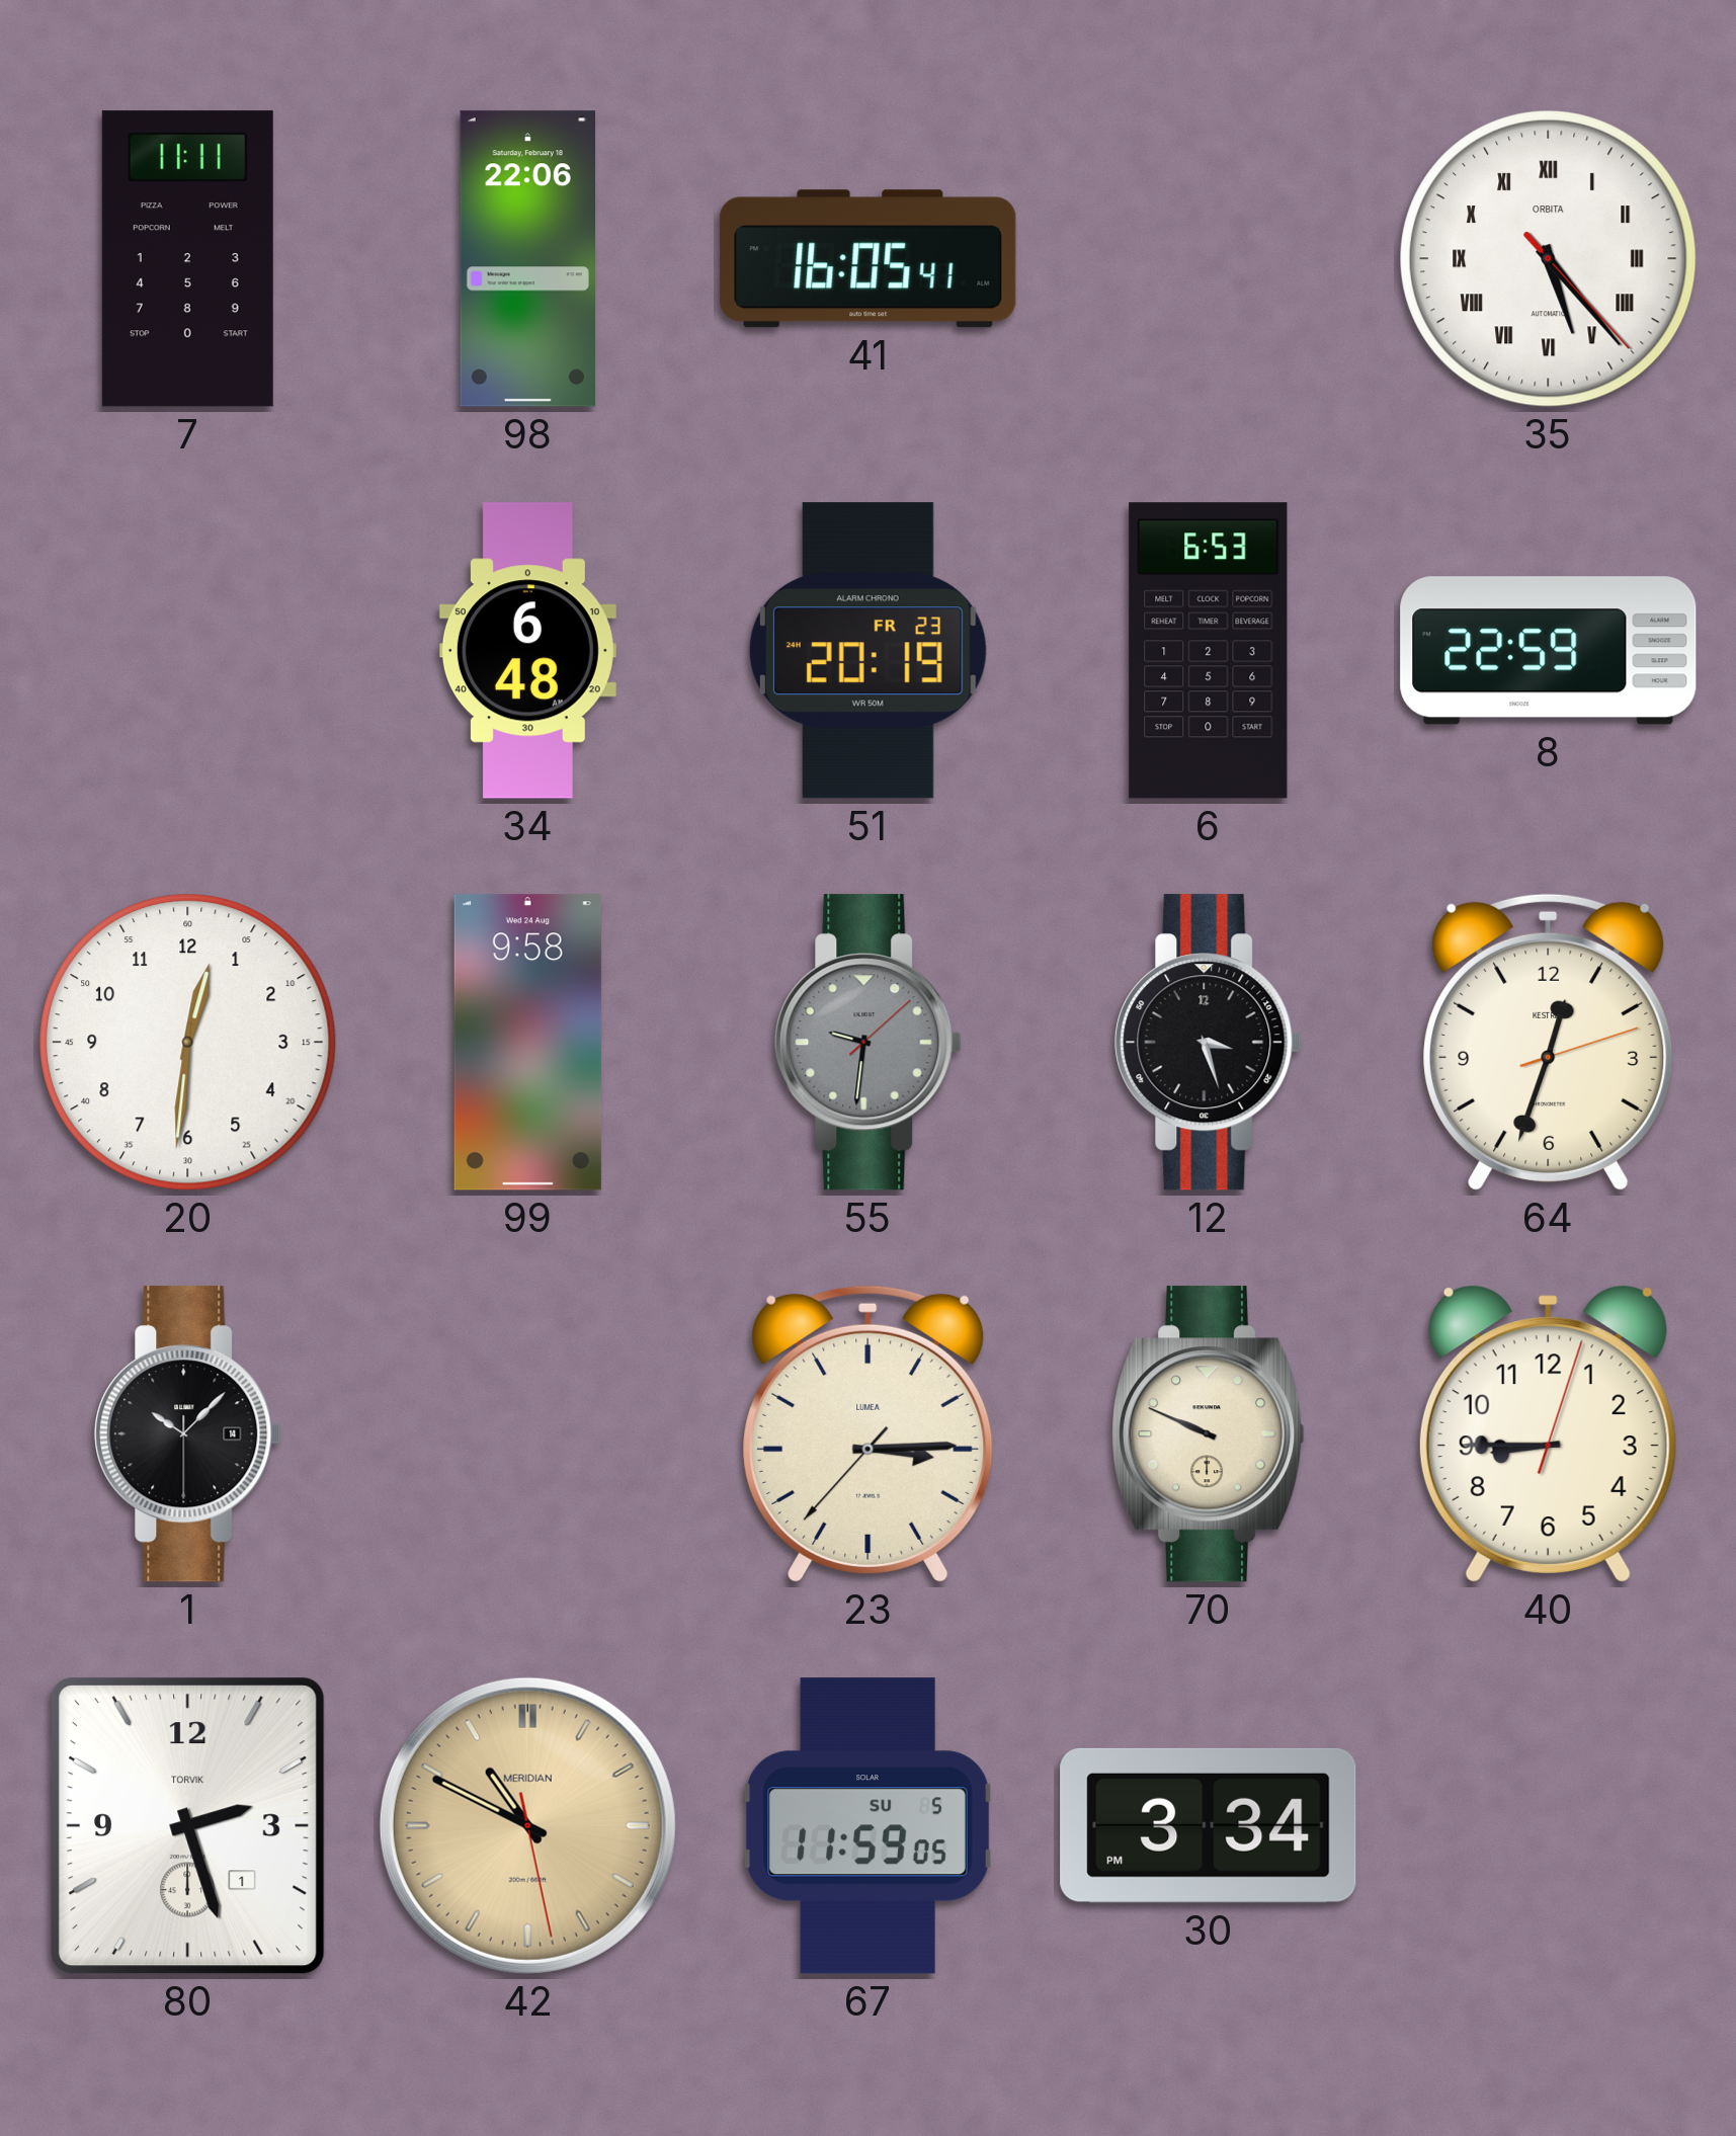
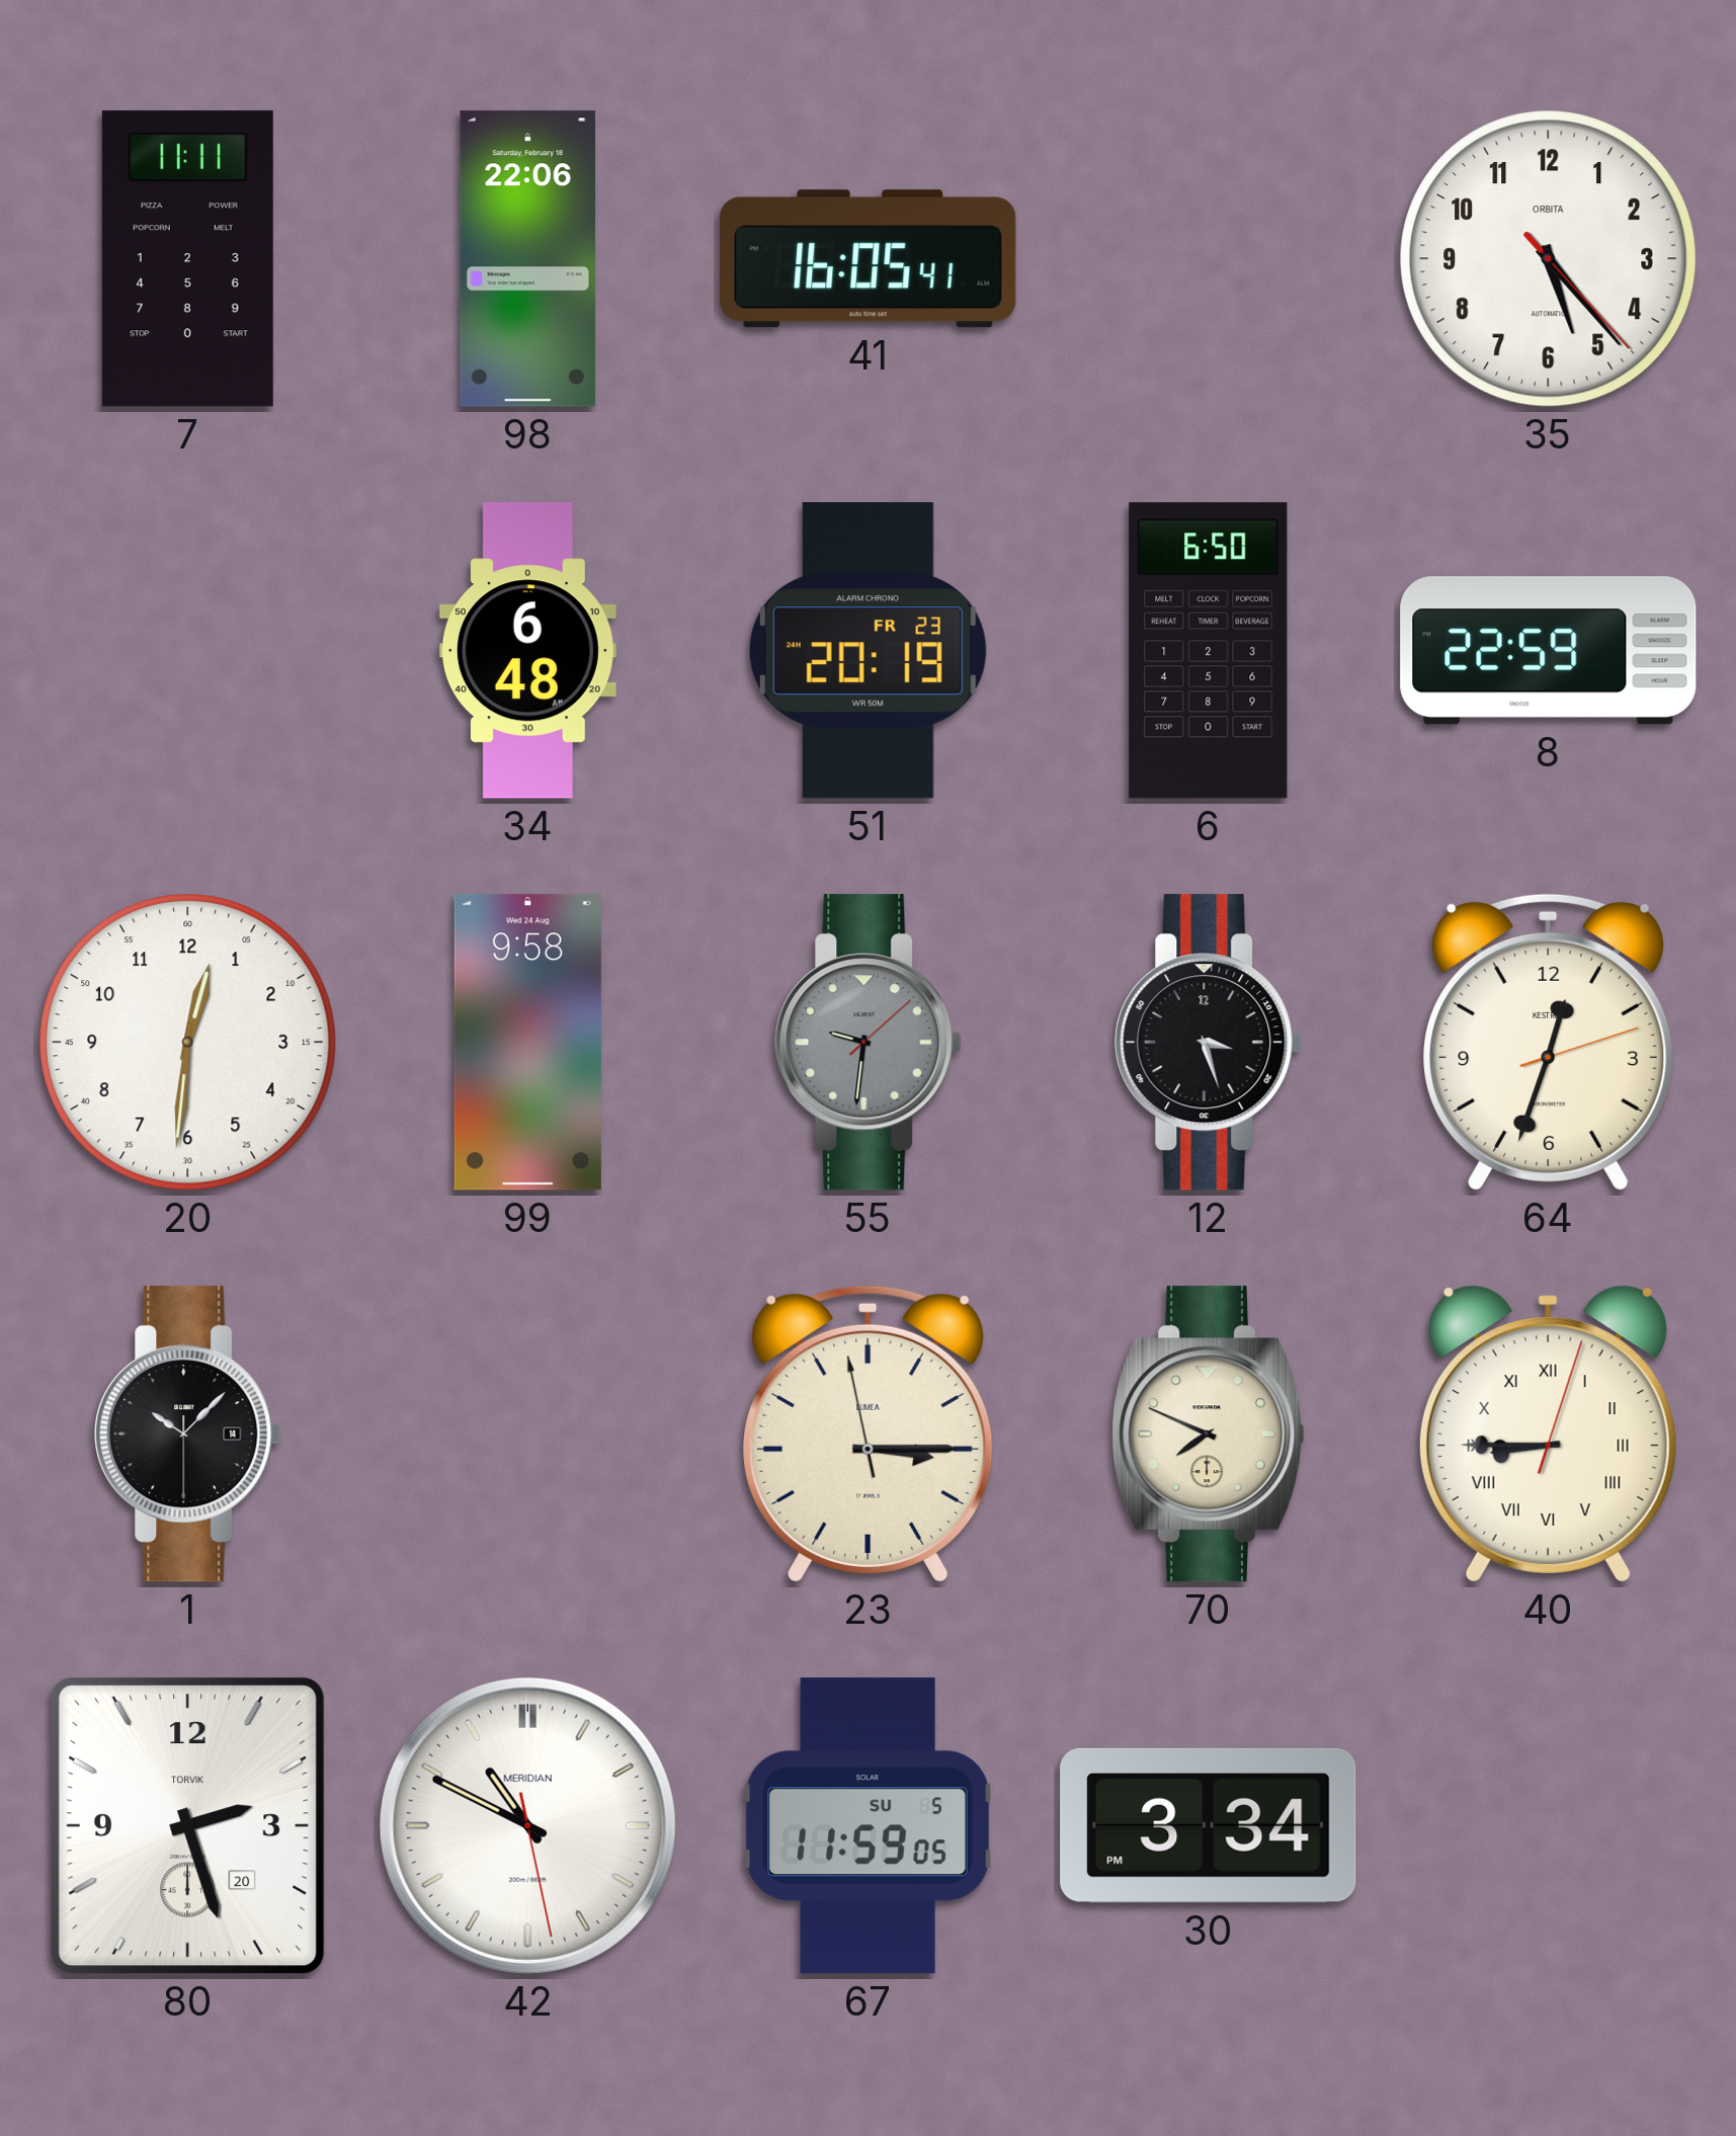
35 numerals: Roman -> Arabic (1549, 259)
6: 6:53 -> 6:50 (1209, 651)
23: 3:14:37 -> 3:14:58 (869, 1433)
70: 9:49 -> 7:49 (1209, 1434)
40 numerals: Arabic -> Roman (1548, 1433)
80 date: 1 -> 20 (188, 1826)
42 dial: champagne -> white (527, 1825)
